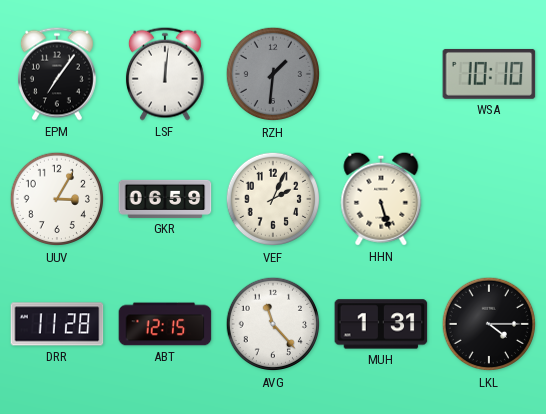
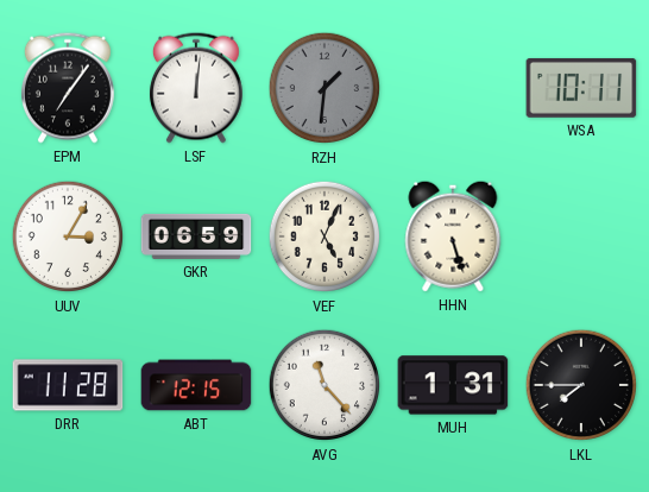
WSA: 10:10 -> 10:11 (581, 88)
VEF: 2:04 -> 5:04 (324, 236)
LKL: 4:15 -> 7:45 (581, 385)
